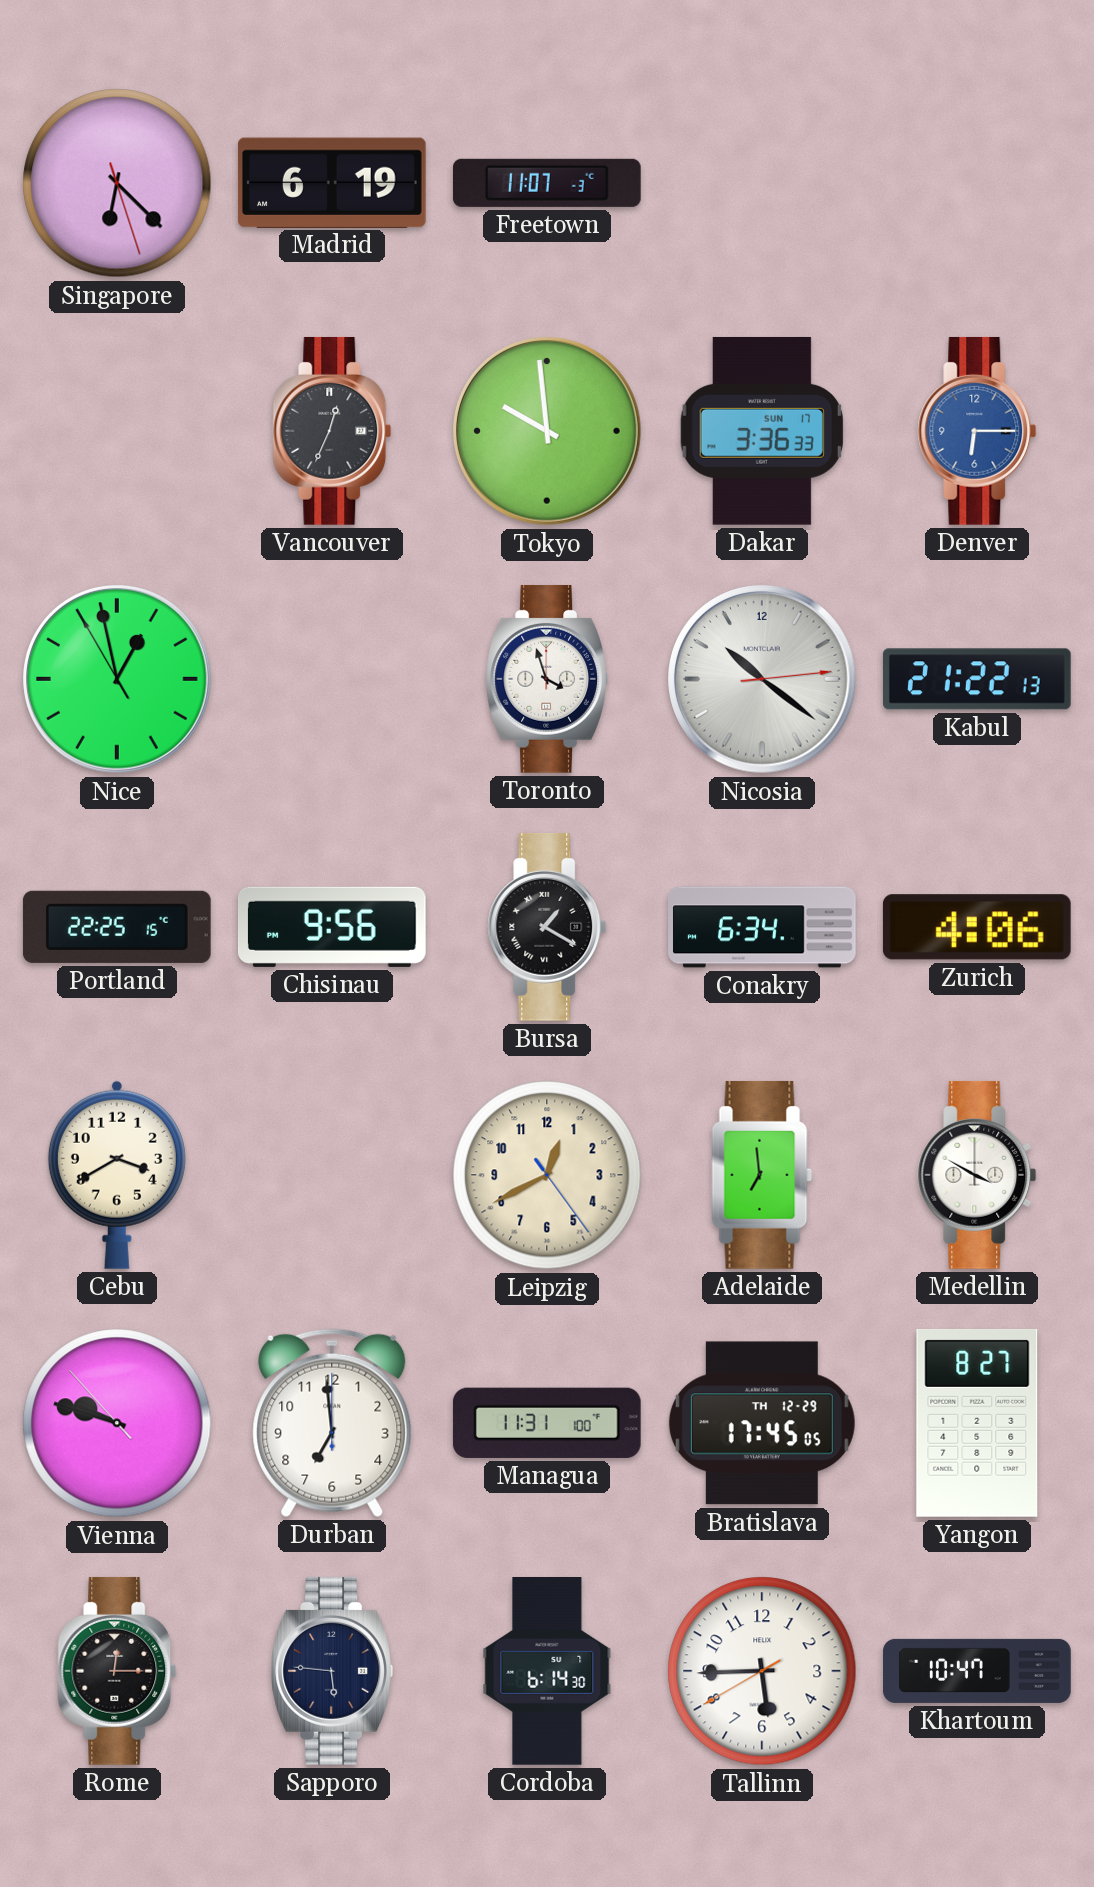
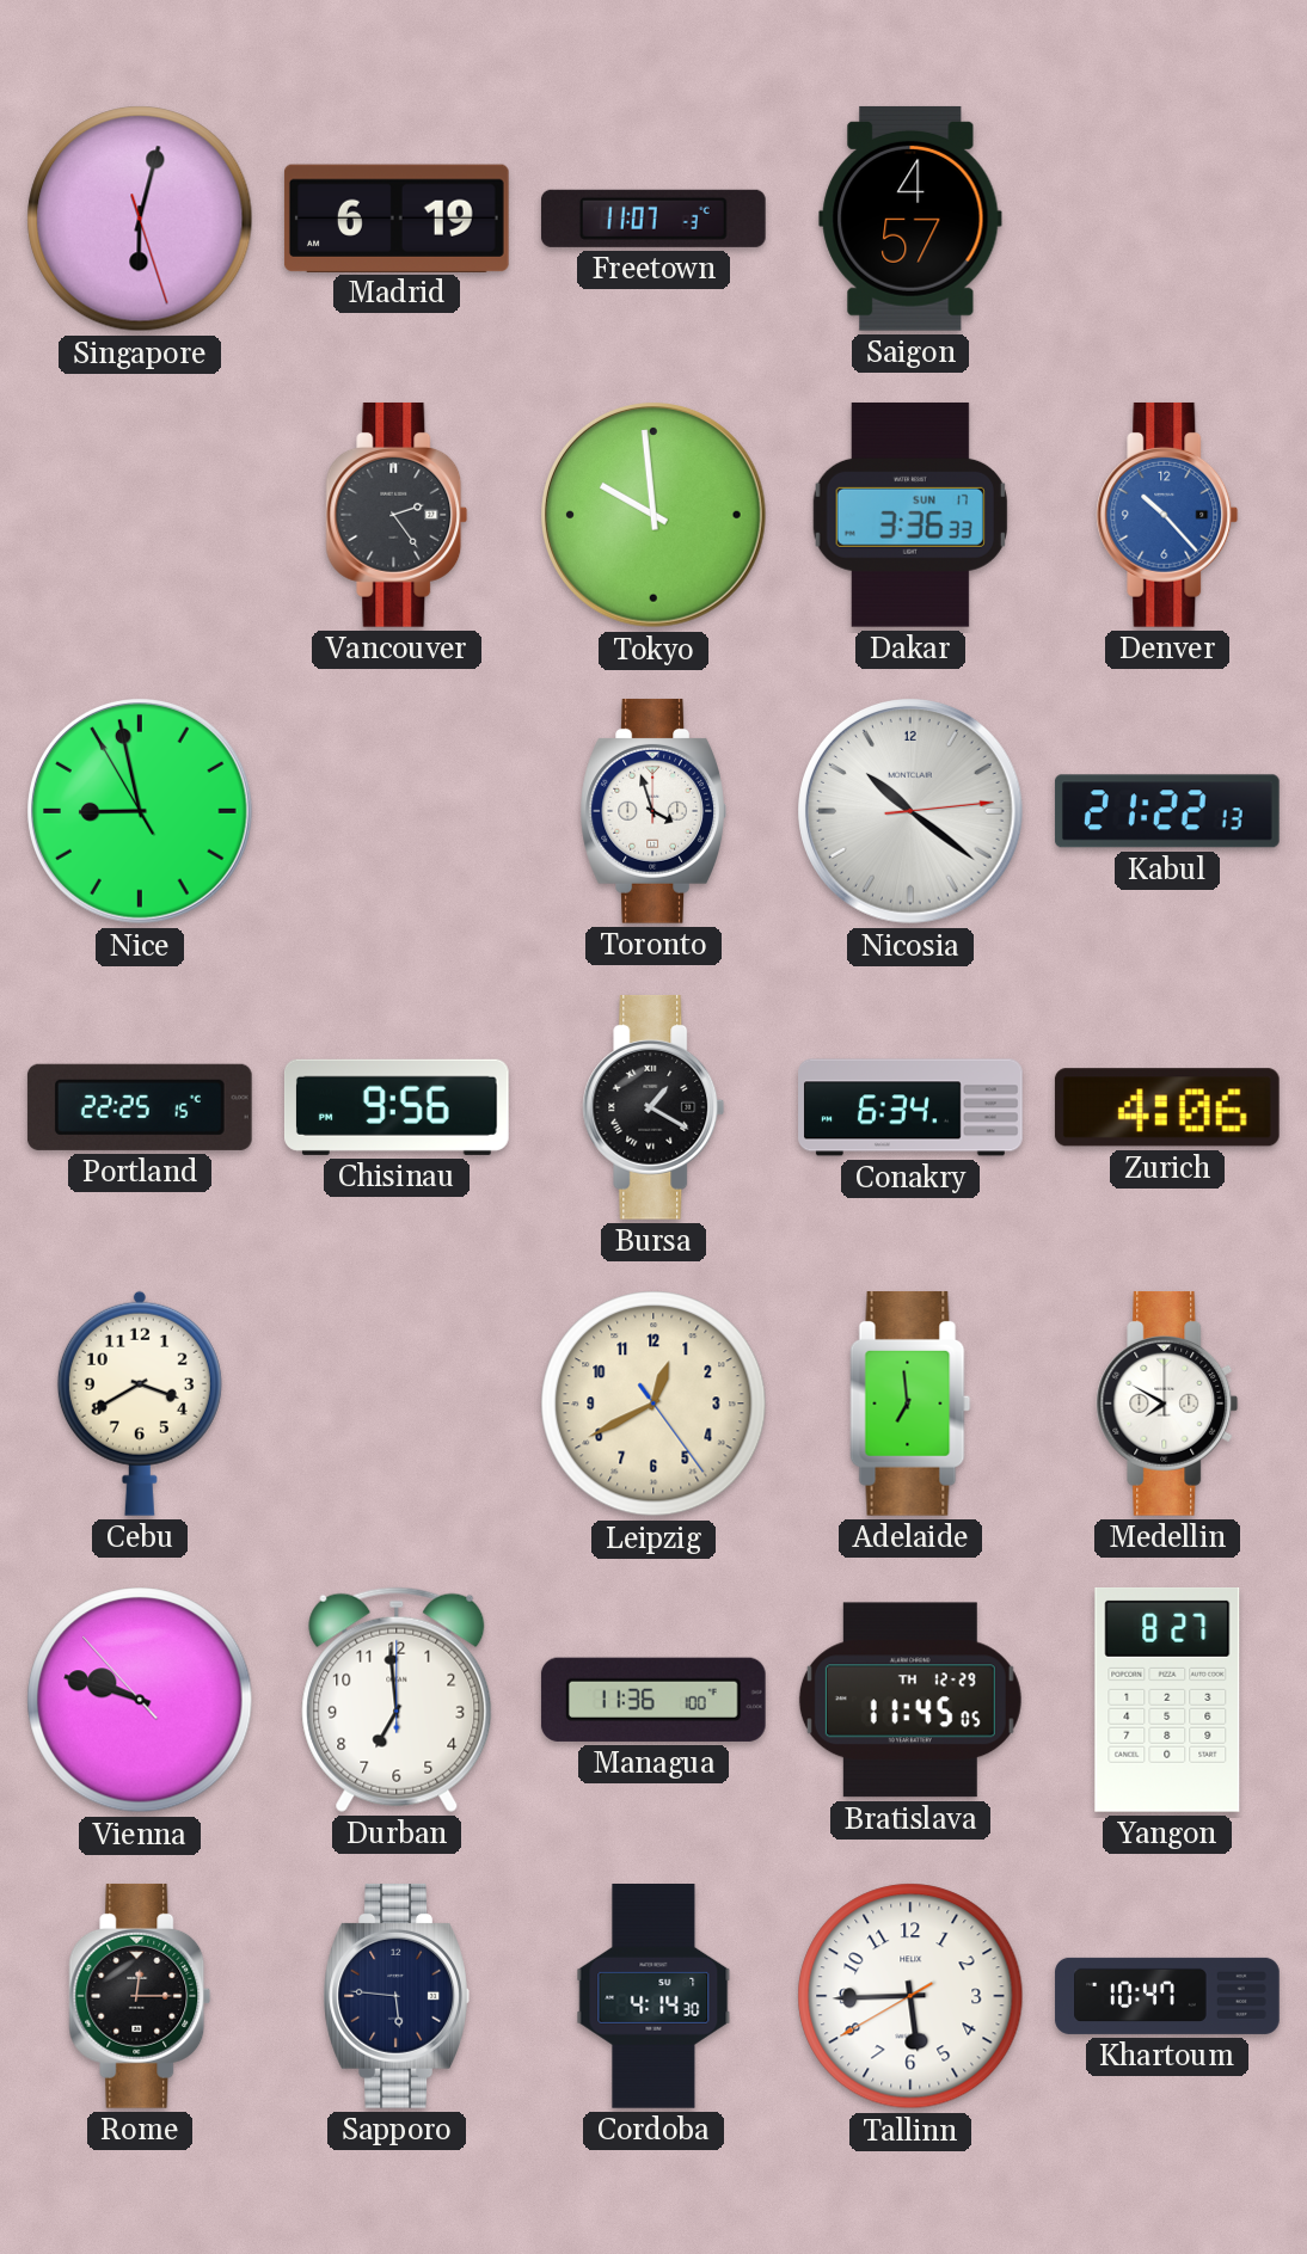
Singapore: 6:22 -> 6:02 (140, 219)
Saigon: none -> 4:57 (910, 219)
Vancouver: 12:34 -> 2:24 (397, 515)
Denver: 6:15 -> 10:23 (1167, 515)
Nice: 12:57 -> 8:57 (141, 812)
Medellin: 3:50 -> 7:50 (1167, 1404)
Managua: 11:31 -> 11:36 (653, 1700)
Bratislava: 17:45 -> 11:45 (910, 1700)
Cordoba: 6:14 -> 4:14 (653, 1997)
